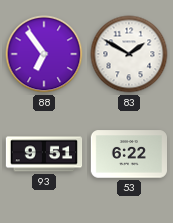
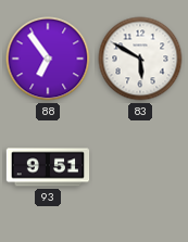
83: 1:50 -> 5:50 (140, 59)
53: 6:22 -> none (128, 154)
